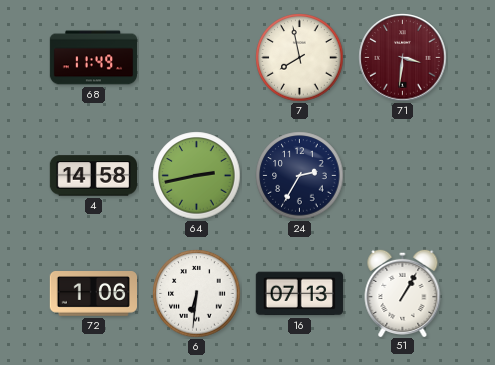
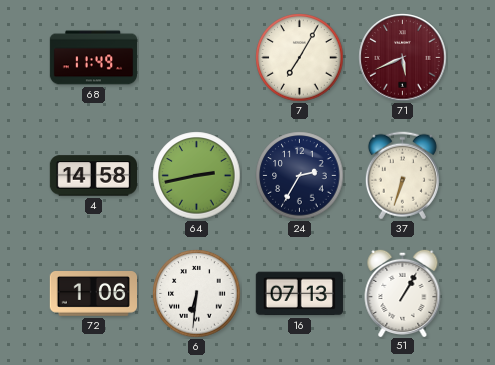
7: 7:58 -> 7:05 (300, 58)
71: 3:31 -> 5:41 (403, 58)
37: none -> 6:33 (402, 176)
